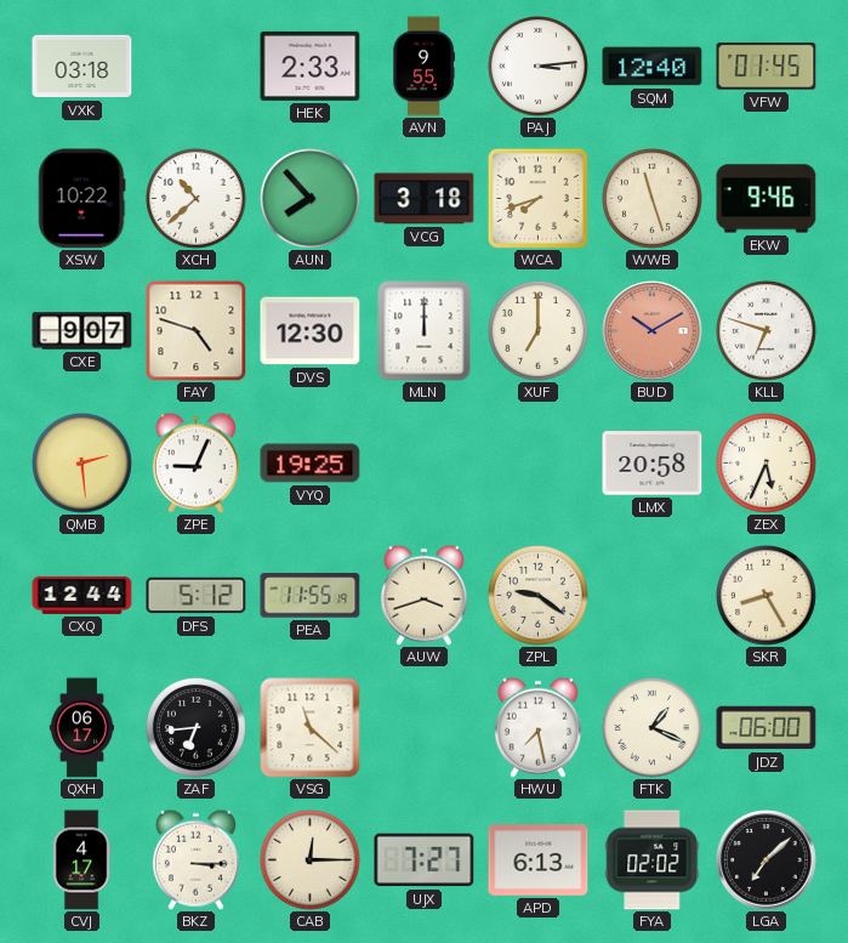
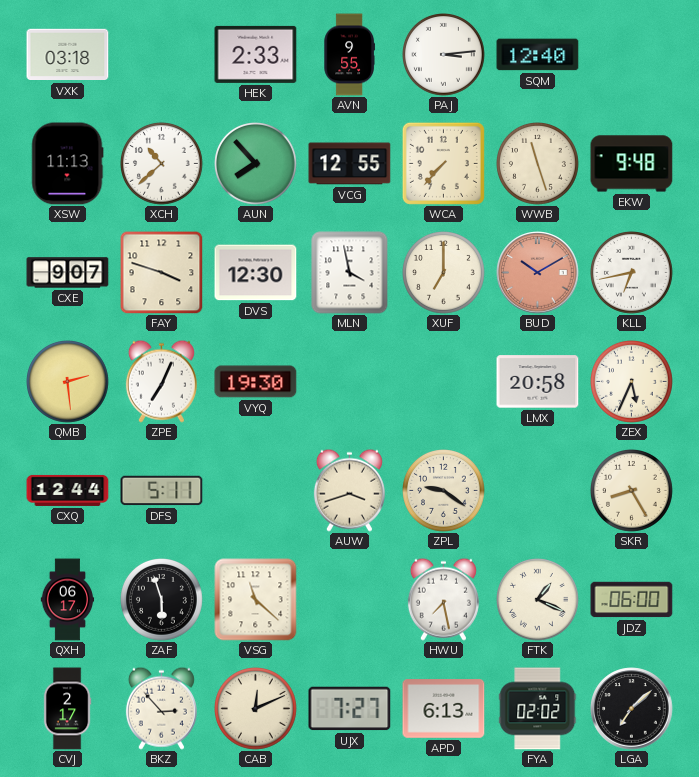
VFW: 01:45 -> none (767, 67)
XSW: 10:22 -> 11:13 (67, 164)
VCG: 3:18 -> 12:55 (350, 164)
WCA: 7:42 -> 7:37 (443, 163)
EKW: 9:46 -> 9:48 (632, 164)
FAY: 4:48 -> 3:48 (161, 272)
MLN: 12:00 -> 3:58 (350, 273)
KLL: 6:48 -> 6:43 (632, 273)
ZPE: 9:04 -> 7:04 (161, 381)
VYQ: 19:25 -> 19:30 (256, 382)
DFS: 5:12 -> 5:11 (162, 491)
PEA: 11:55 -> none (311, 596)
ZAF: 6:44 -> 5:57 (162, 600)
CVJ: 4:17 -> 2:17 (67, 709)
BKZ: 3:15 -> 2:53 (161, 708)
CAB: 12:15 -> 12:11 (256, 709)
